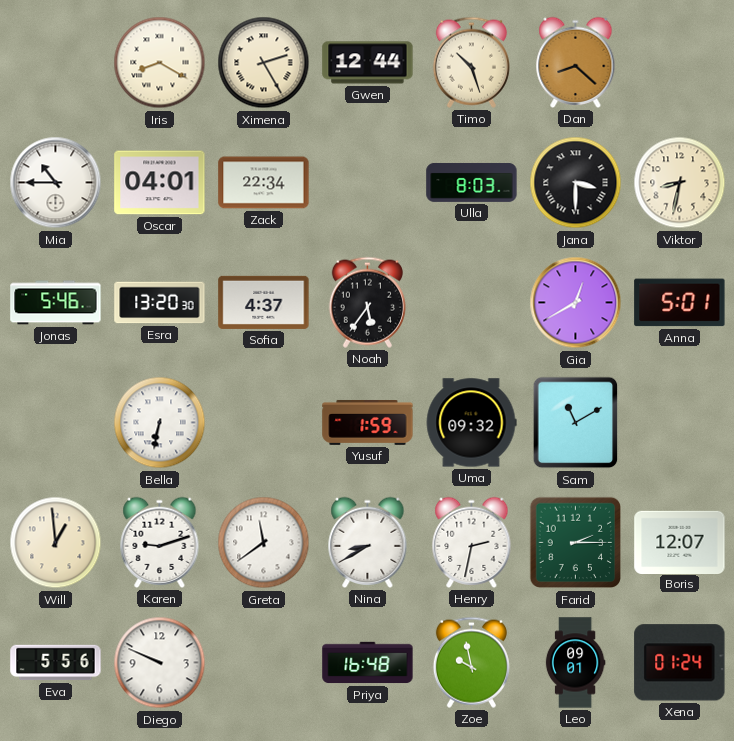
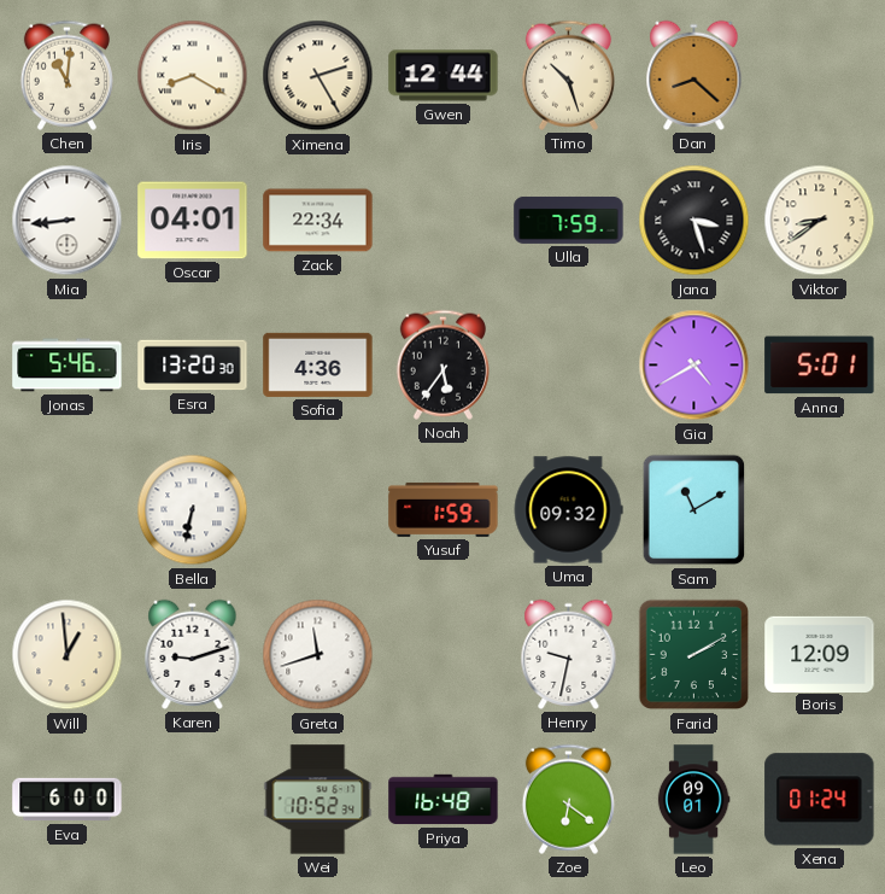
Chen: none -> 11:01 (66, 75)
Mia: 10:45 -> 8:44 (68, 221)
Ulla: 8:03 -> 7:59 (569, 220)
Jana: 3:30 -> 3:27 (694, 221)
Viktor: 8:32 -> 8:39 (820, 221)
Sofia: 4:37 -> 4:36 (318, 364)
Gia: 12:40 -> 4:40 (694, 366)
Greta: 11:39 -> 11:42 (318, 655)
Nina: 8:40 -> none (368, 542)
Henry: 2:32 -> 9:32 (569, 654)
Farid: 2:15 -> 2:10 (694, 655)
Boris: 12:07 -> 12:09 (820, 654)
Eva: 5:56 -> 6:00 (68, 800)
Diego: 9:49 -> none (160, 663)
Wei: none -> 10:52 (318, 800)
Zoe: 9:58 -> 6:21 (568, 799)
